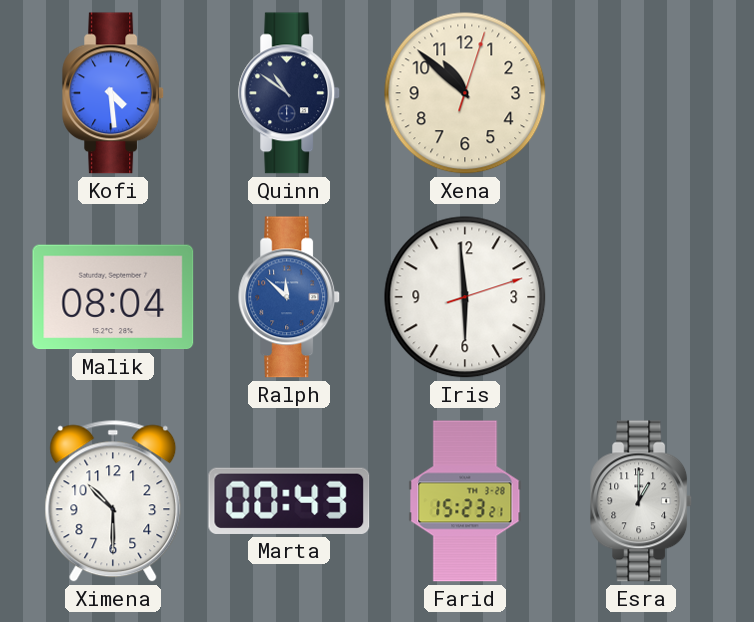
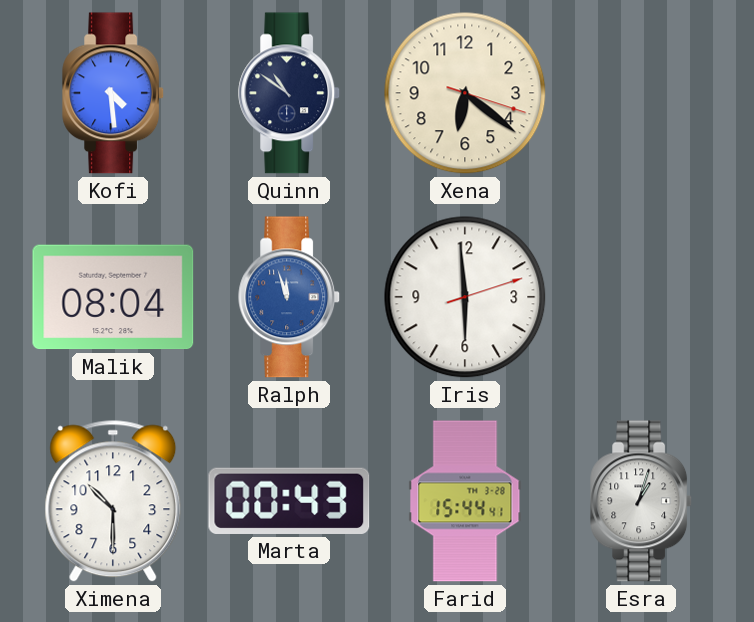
Xena: 10:52 -> 6:21 (465, 93)
Ralph: 11:52 -> 11:57 (290, 297)
Farid: 15:23 -> 15:44 (465, 501)
Esra: 1:00 -> 1:03 (642, 501)
